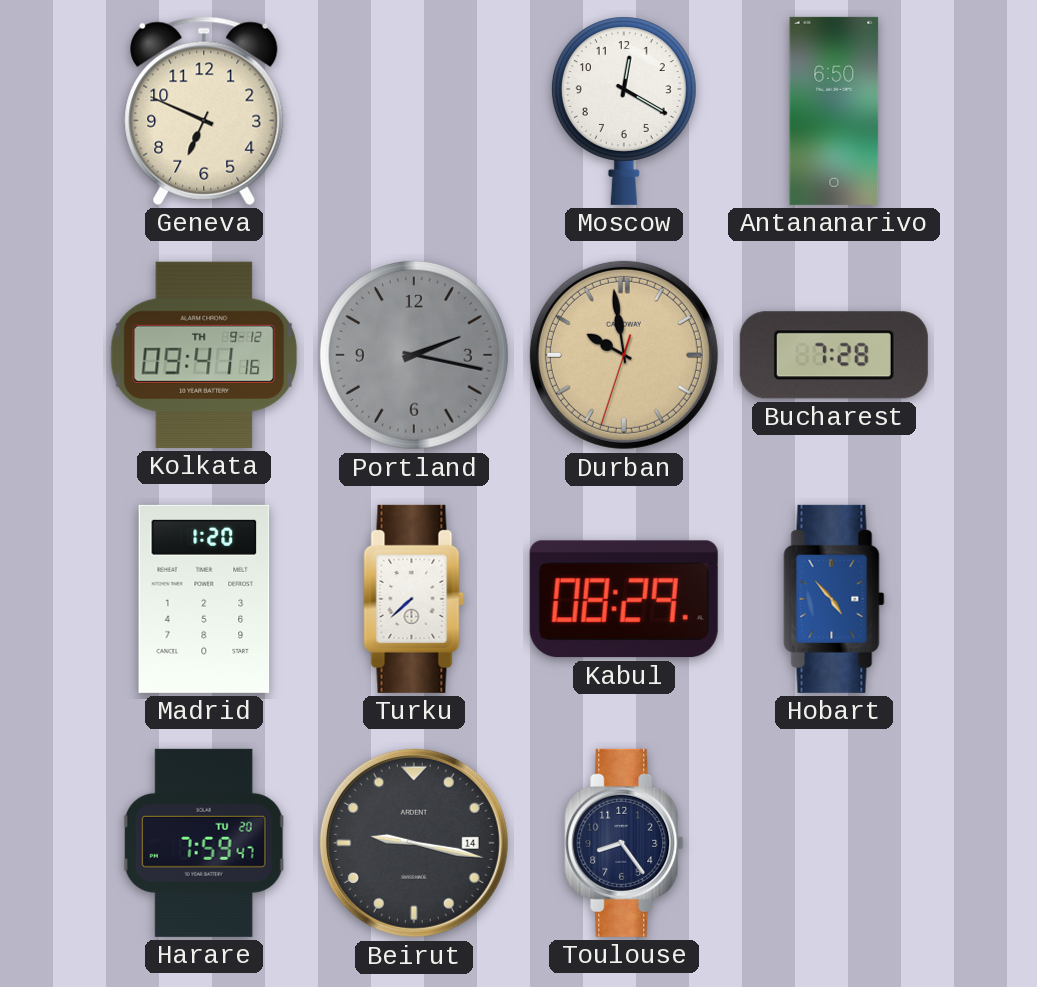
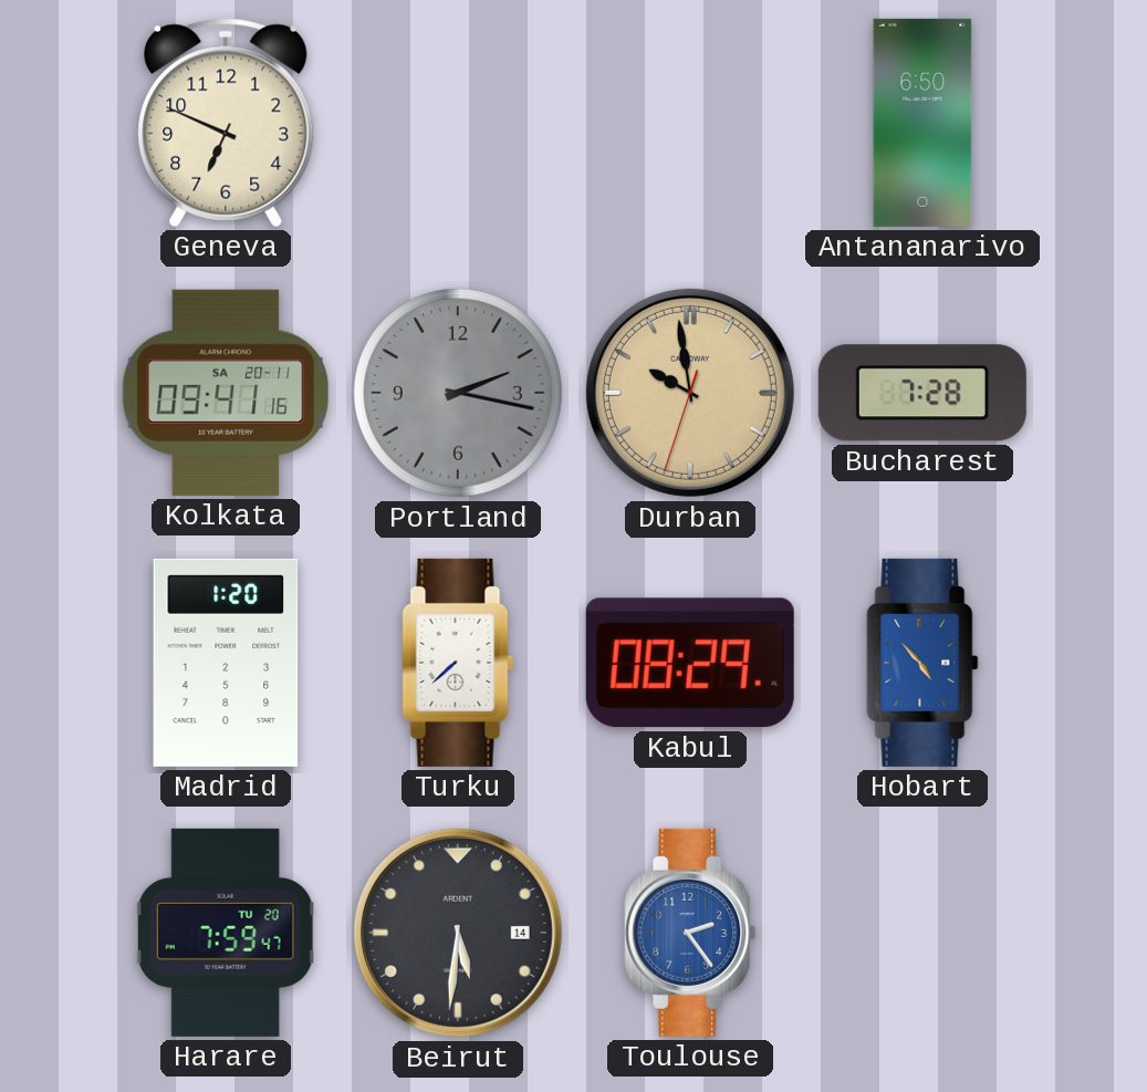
Moscow: 12:20 -> none (624, 111)
Kolkata date: TH 9-12 -> SA 20-11 (226, 393)
Beirut: 9:17 -> 5:31 (458, 933)
Toulouse: 8:24 -> 2:24 (690, 933)
Toulouse dial: navy -> blue (690, 933)
